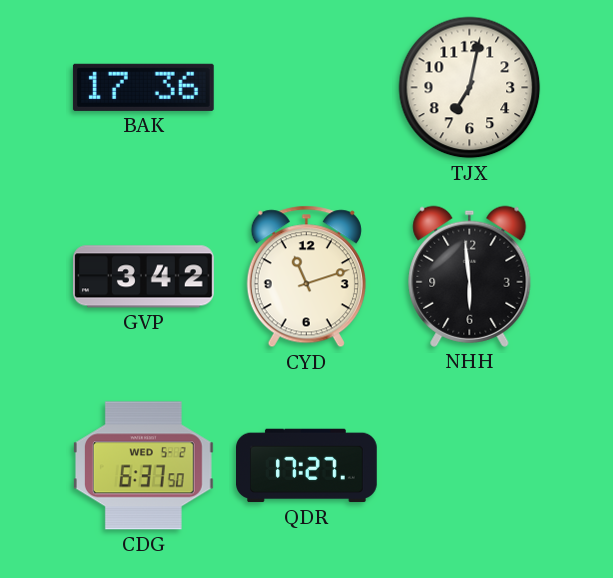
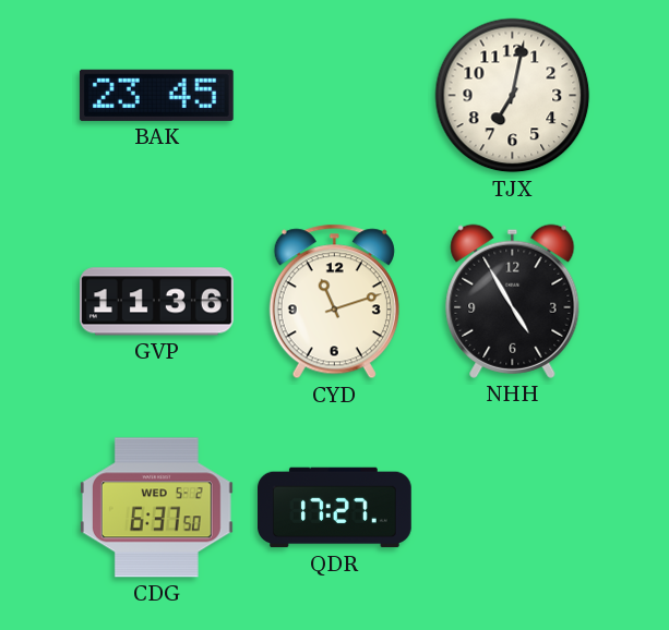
BAK: 17:36 -> 23:45 (156, 95)
GVP: 3:42 -> 11:36 (157, 302)
NHH: 5:59 -> 4:55 (513, 301)
